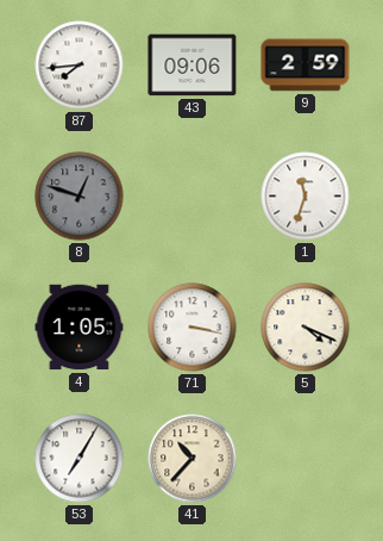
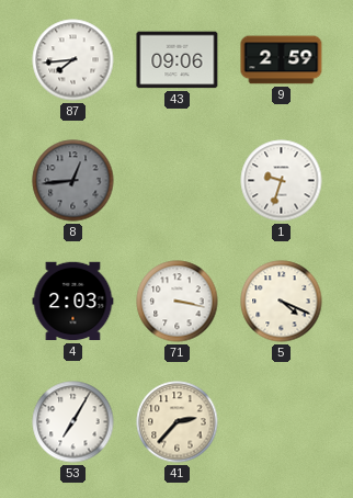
8: 12:48 -> 12:44 (73, 181)
1: 11:33 -> 9:33 (282, 181)
4: 1:05 -> 2:03 (73, 302)
41: 10:37 -> 2:37 (178, 422)
